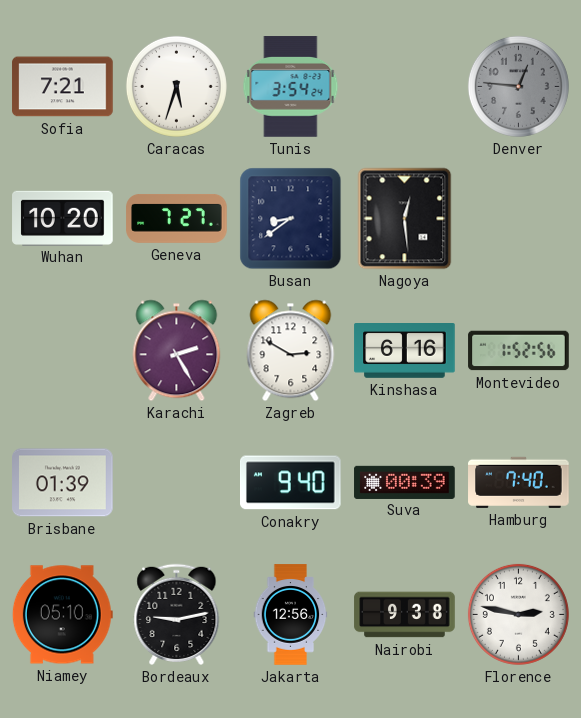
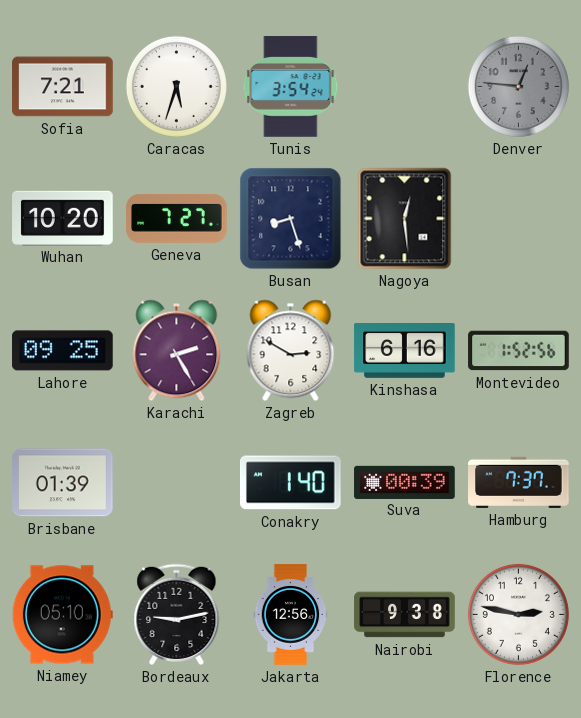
Busan: 8:39 -> 8:27 (291, 219)
Lahore: none -> 09:25 (63, 351)
Conakry: 9:40 -> 1:40 (291, 483)
Hamburg: 7:40 -> 7:37 (519, 482)
